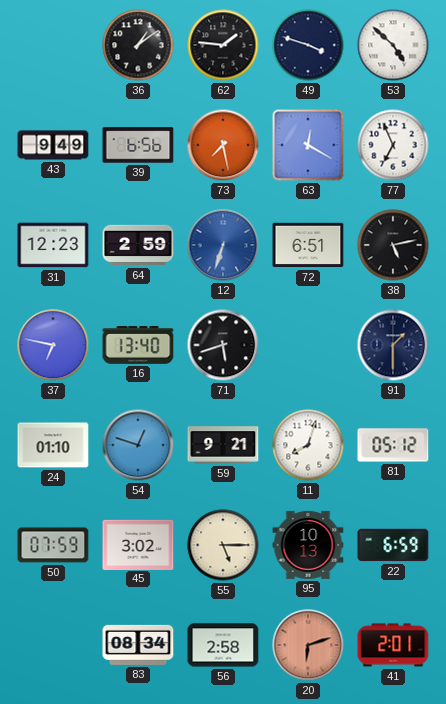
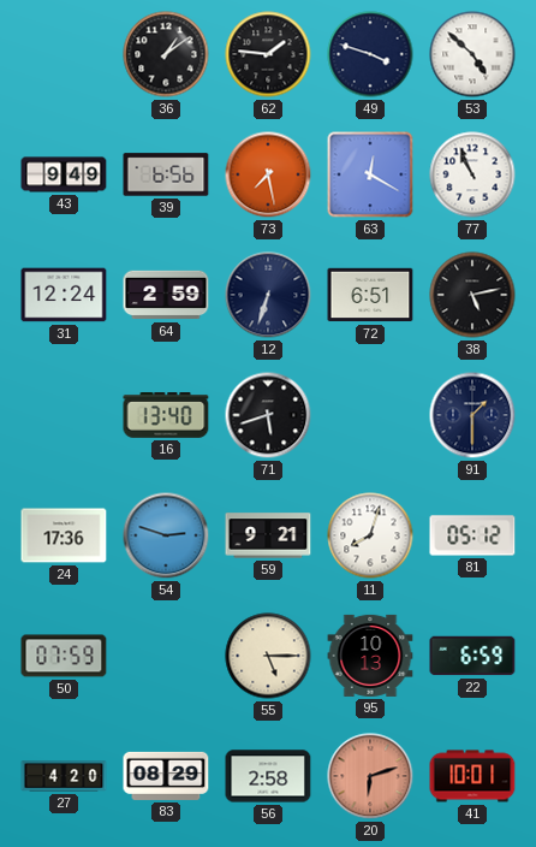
77: 6:56 -> 10:56 (472, 174)
31: 12:23 -> 12:24 (64, 295)
12 dial: blue -> navy (268, 295)
37: 6:47 -> none (53, 345)
24: 01:10 -> 17:36 (64, 535)
54: 12:48 -> 2:48 (166, 535)
45: 3:02 -> none (138, 544)
27: none -> 4:20 (64, 776)
83: 08:34 -> 08:29 (166, 776)
41: 2:01 -> 10:01 (472, 776)
